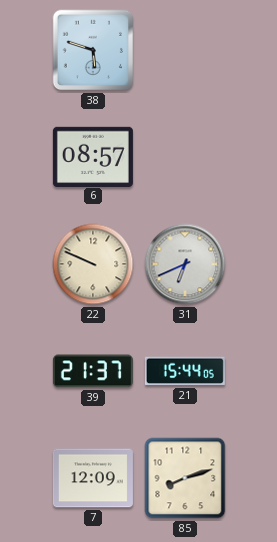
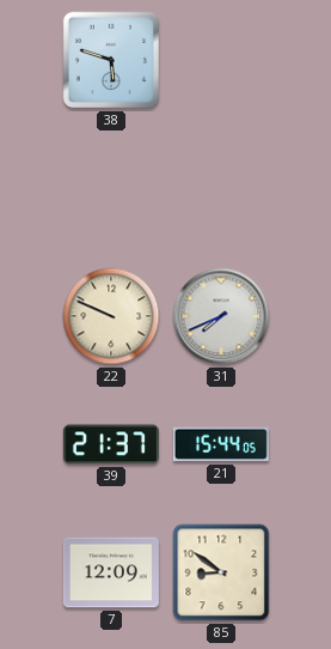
6: 08:57 -> none (93, 156)
31: 6:41 -> 7:41 (221, 316)
85: 8:12 -> 8:51 (221, 572)
